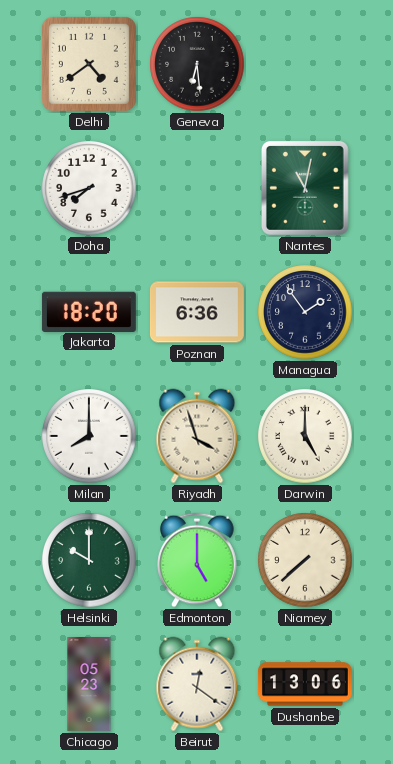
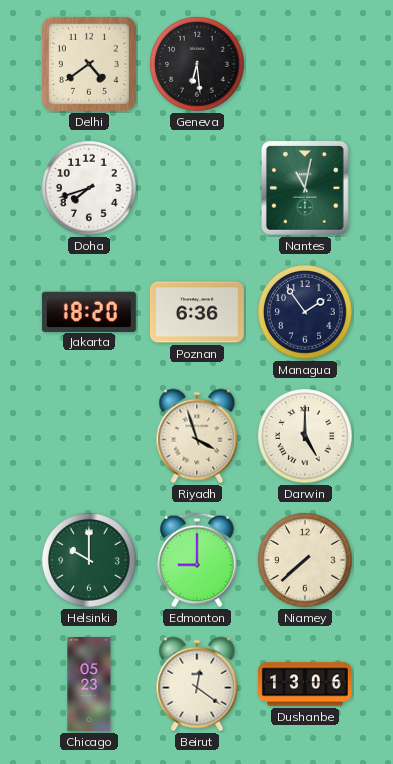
Milan: 8:00 -> none (89, 436)
Edmonton: 5:00 -> 9:00 (197, 560)
